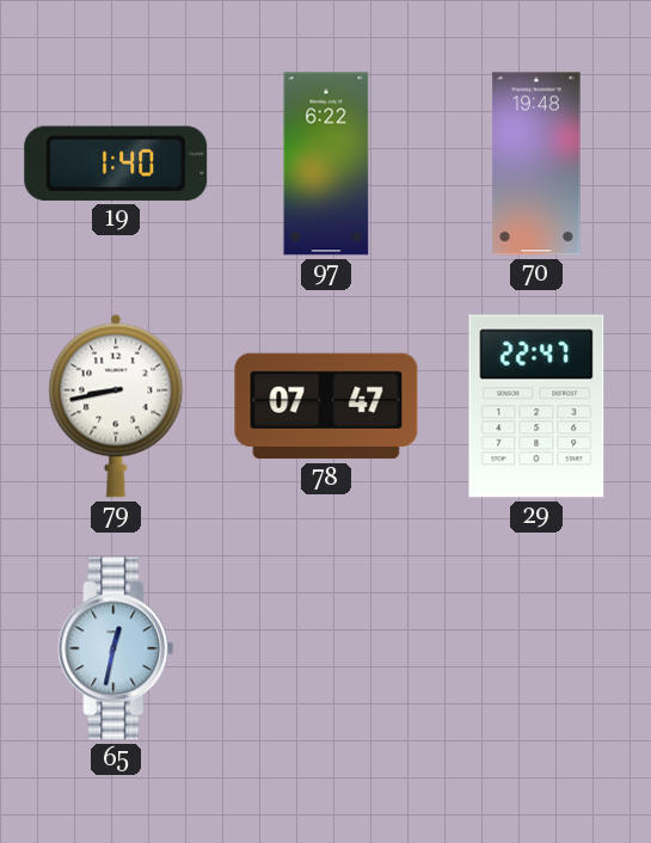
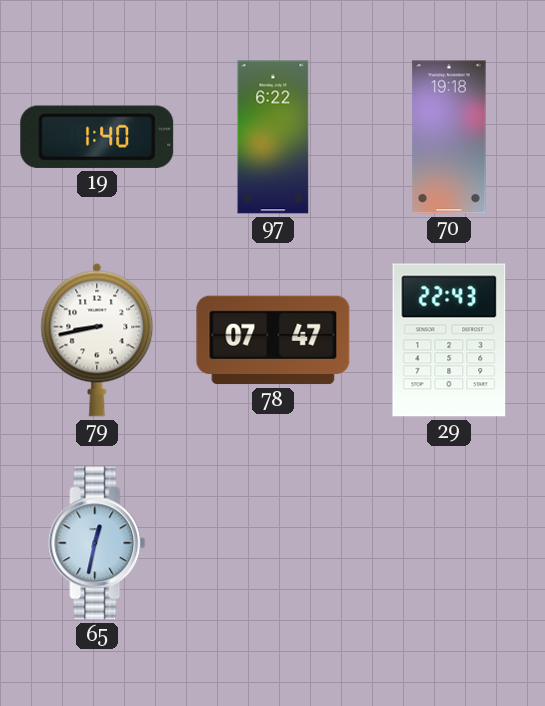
70: 19:48 -> 19:18 (449, 137)
29: 22:47 -> 22:43 (449, 340)
